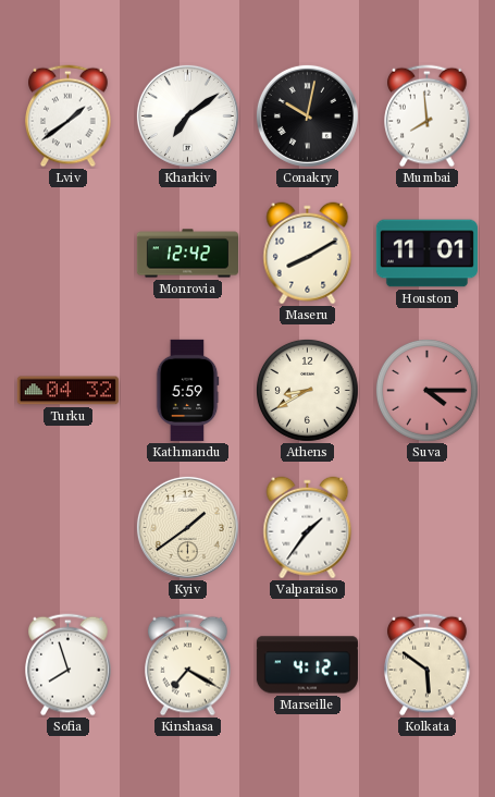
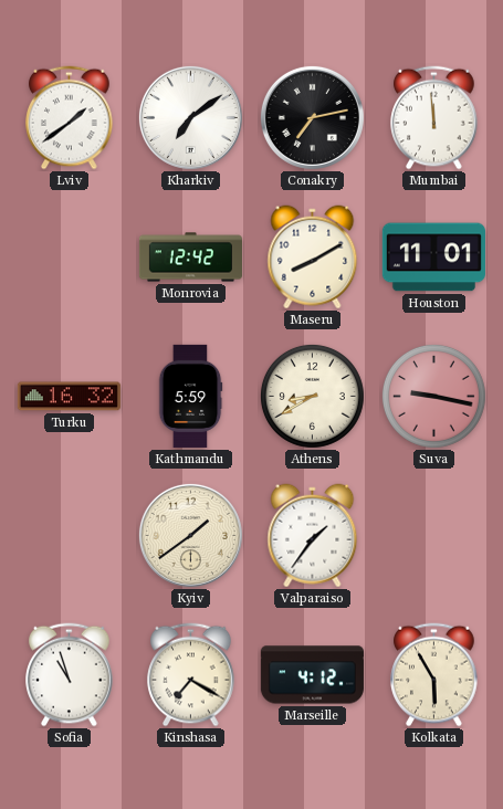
Conakry: 10:02 -> 7:13 (312, 117)
Mumbai: 7:59 -> 11:59 (434, 118)
Turku: 04:32 -> 16:32 (69, 397)
Suva: 4:15 -> 9:17 (433, 396)
Sofia: 7:57 -> 10:57 (70, 675)
Kolkata: 5:51 -> 5:55 (434, 675)
